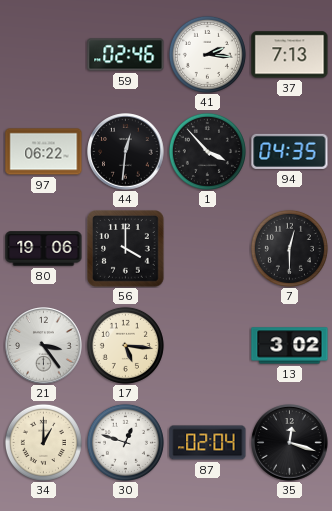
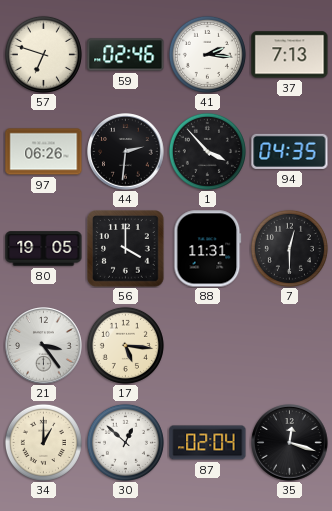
57: none -> 6:48 (43, 54)
97: 06:22 -> 06:26 (44, 152)
44: 12:31 -> 2:31 (126, 152)
80: 19:06 -> 19:05 (44, 249)
88: none -> 11:31 (208, 249)
13: 3:02 -> none (290, 346)
30: 12:48 -> 12:52 (125, 442)
